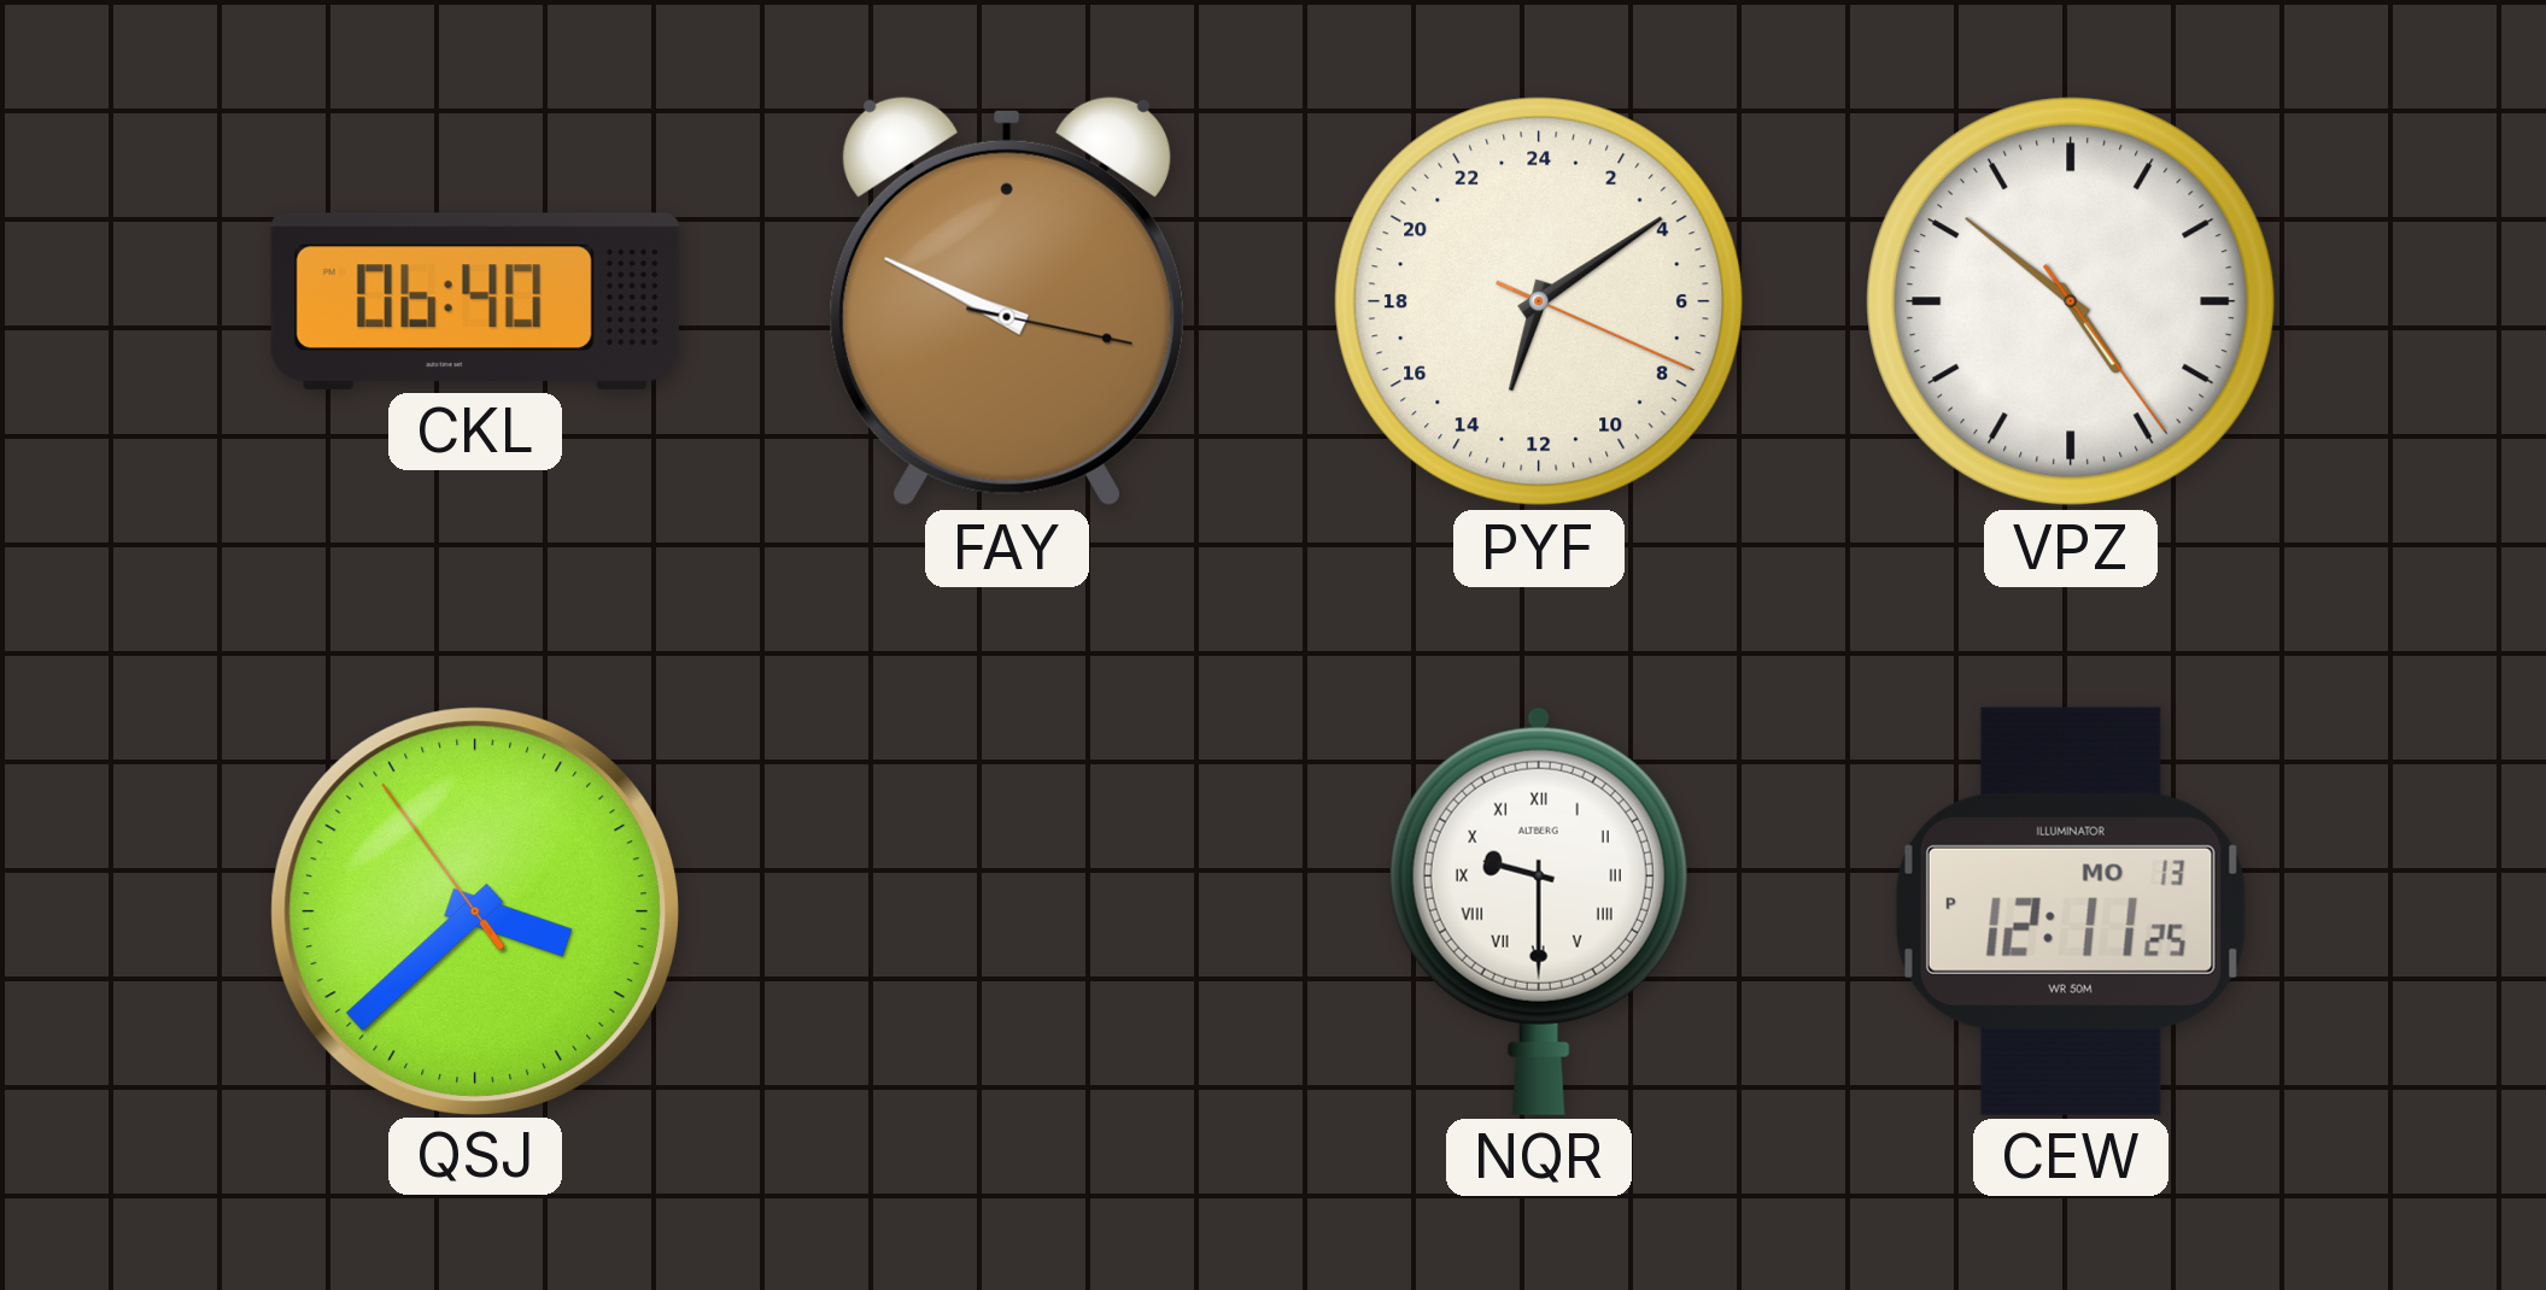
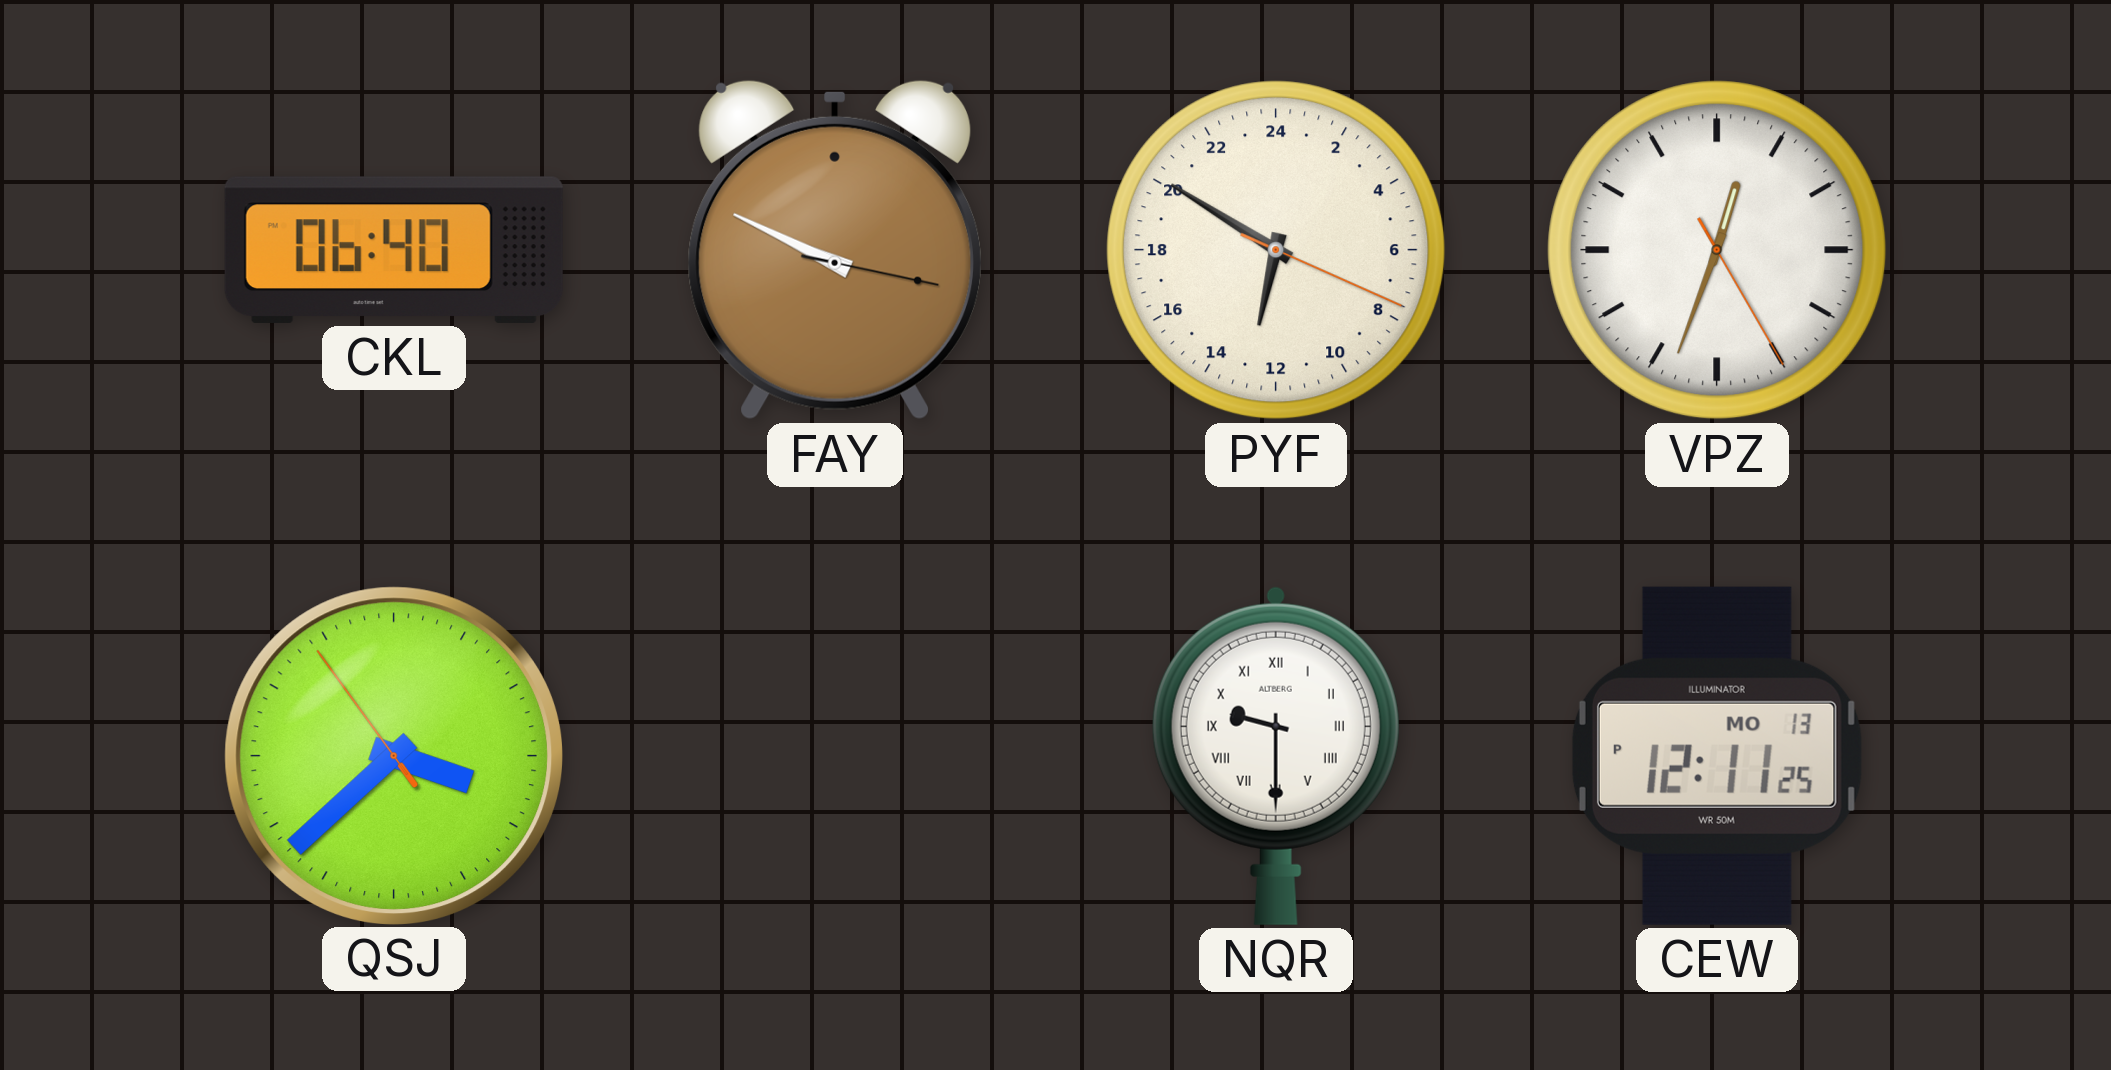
PYF: 13:09 -> 12:50 (1276, 250)
VPZ: 4:51 -> 12:33 (1717, 250)
